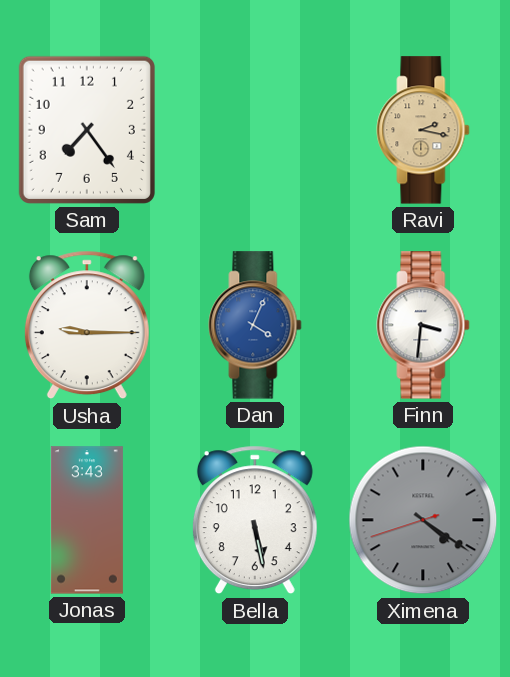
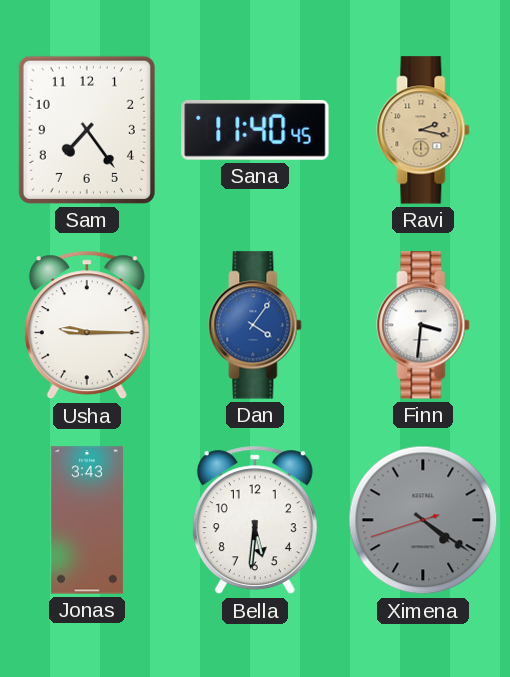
Sana: none -> 11:40 (255, 131)
Dan: 4:04 -> 4:06 (255, 325)
Bella: 5:28 -> 5:31 (255, 520)
